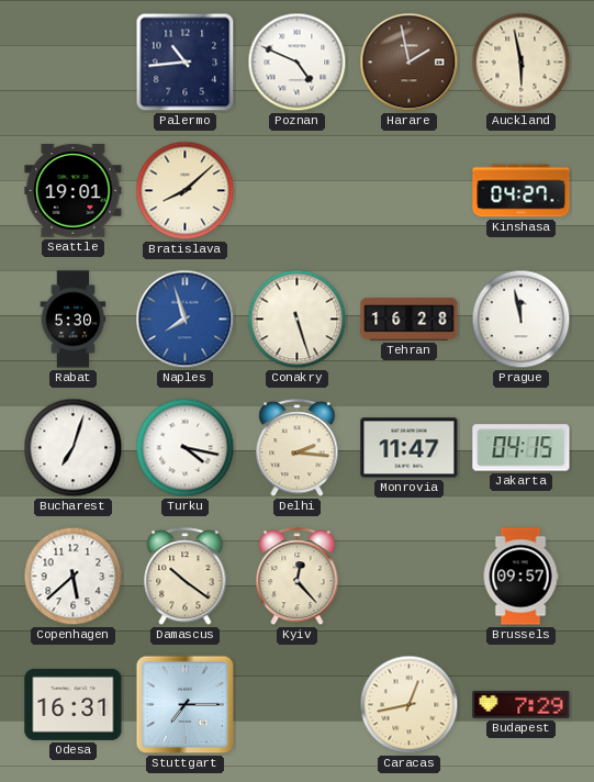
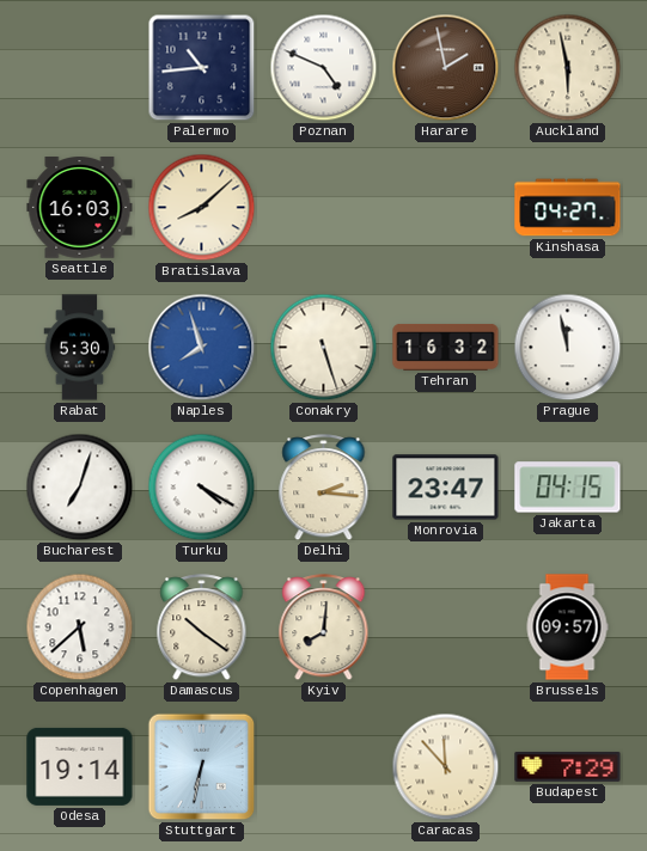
Seattle: 19:01 -> 16:03 (80, 208)
Tehran: 16:28 -> 16:32 (446, 348)
Turku: 4:17 -> 4:20 (202, 488)
Monrovia: 11:47 -> 23:47 (446, 488)
Kyiv: 12:23 -> 8:01 (324, 627)
Odesa: 16:31 -> 19:14 (80, 766)
Stuttgart: 7:15 -> 6:32 (202, 767)
Caracas: 12:43 -> 11:53 (446, 767)
